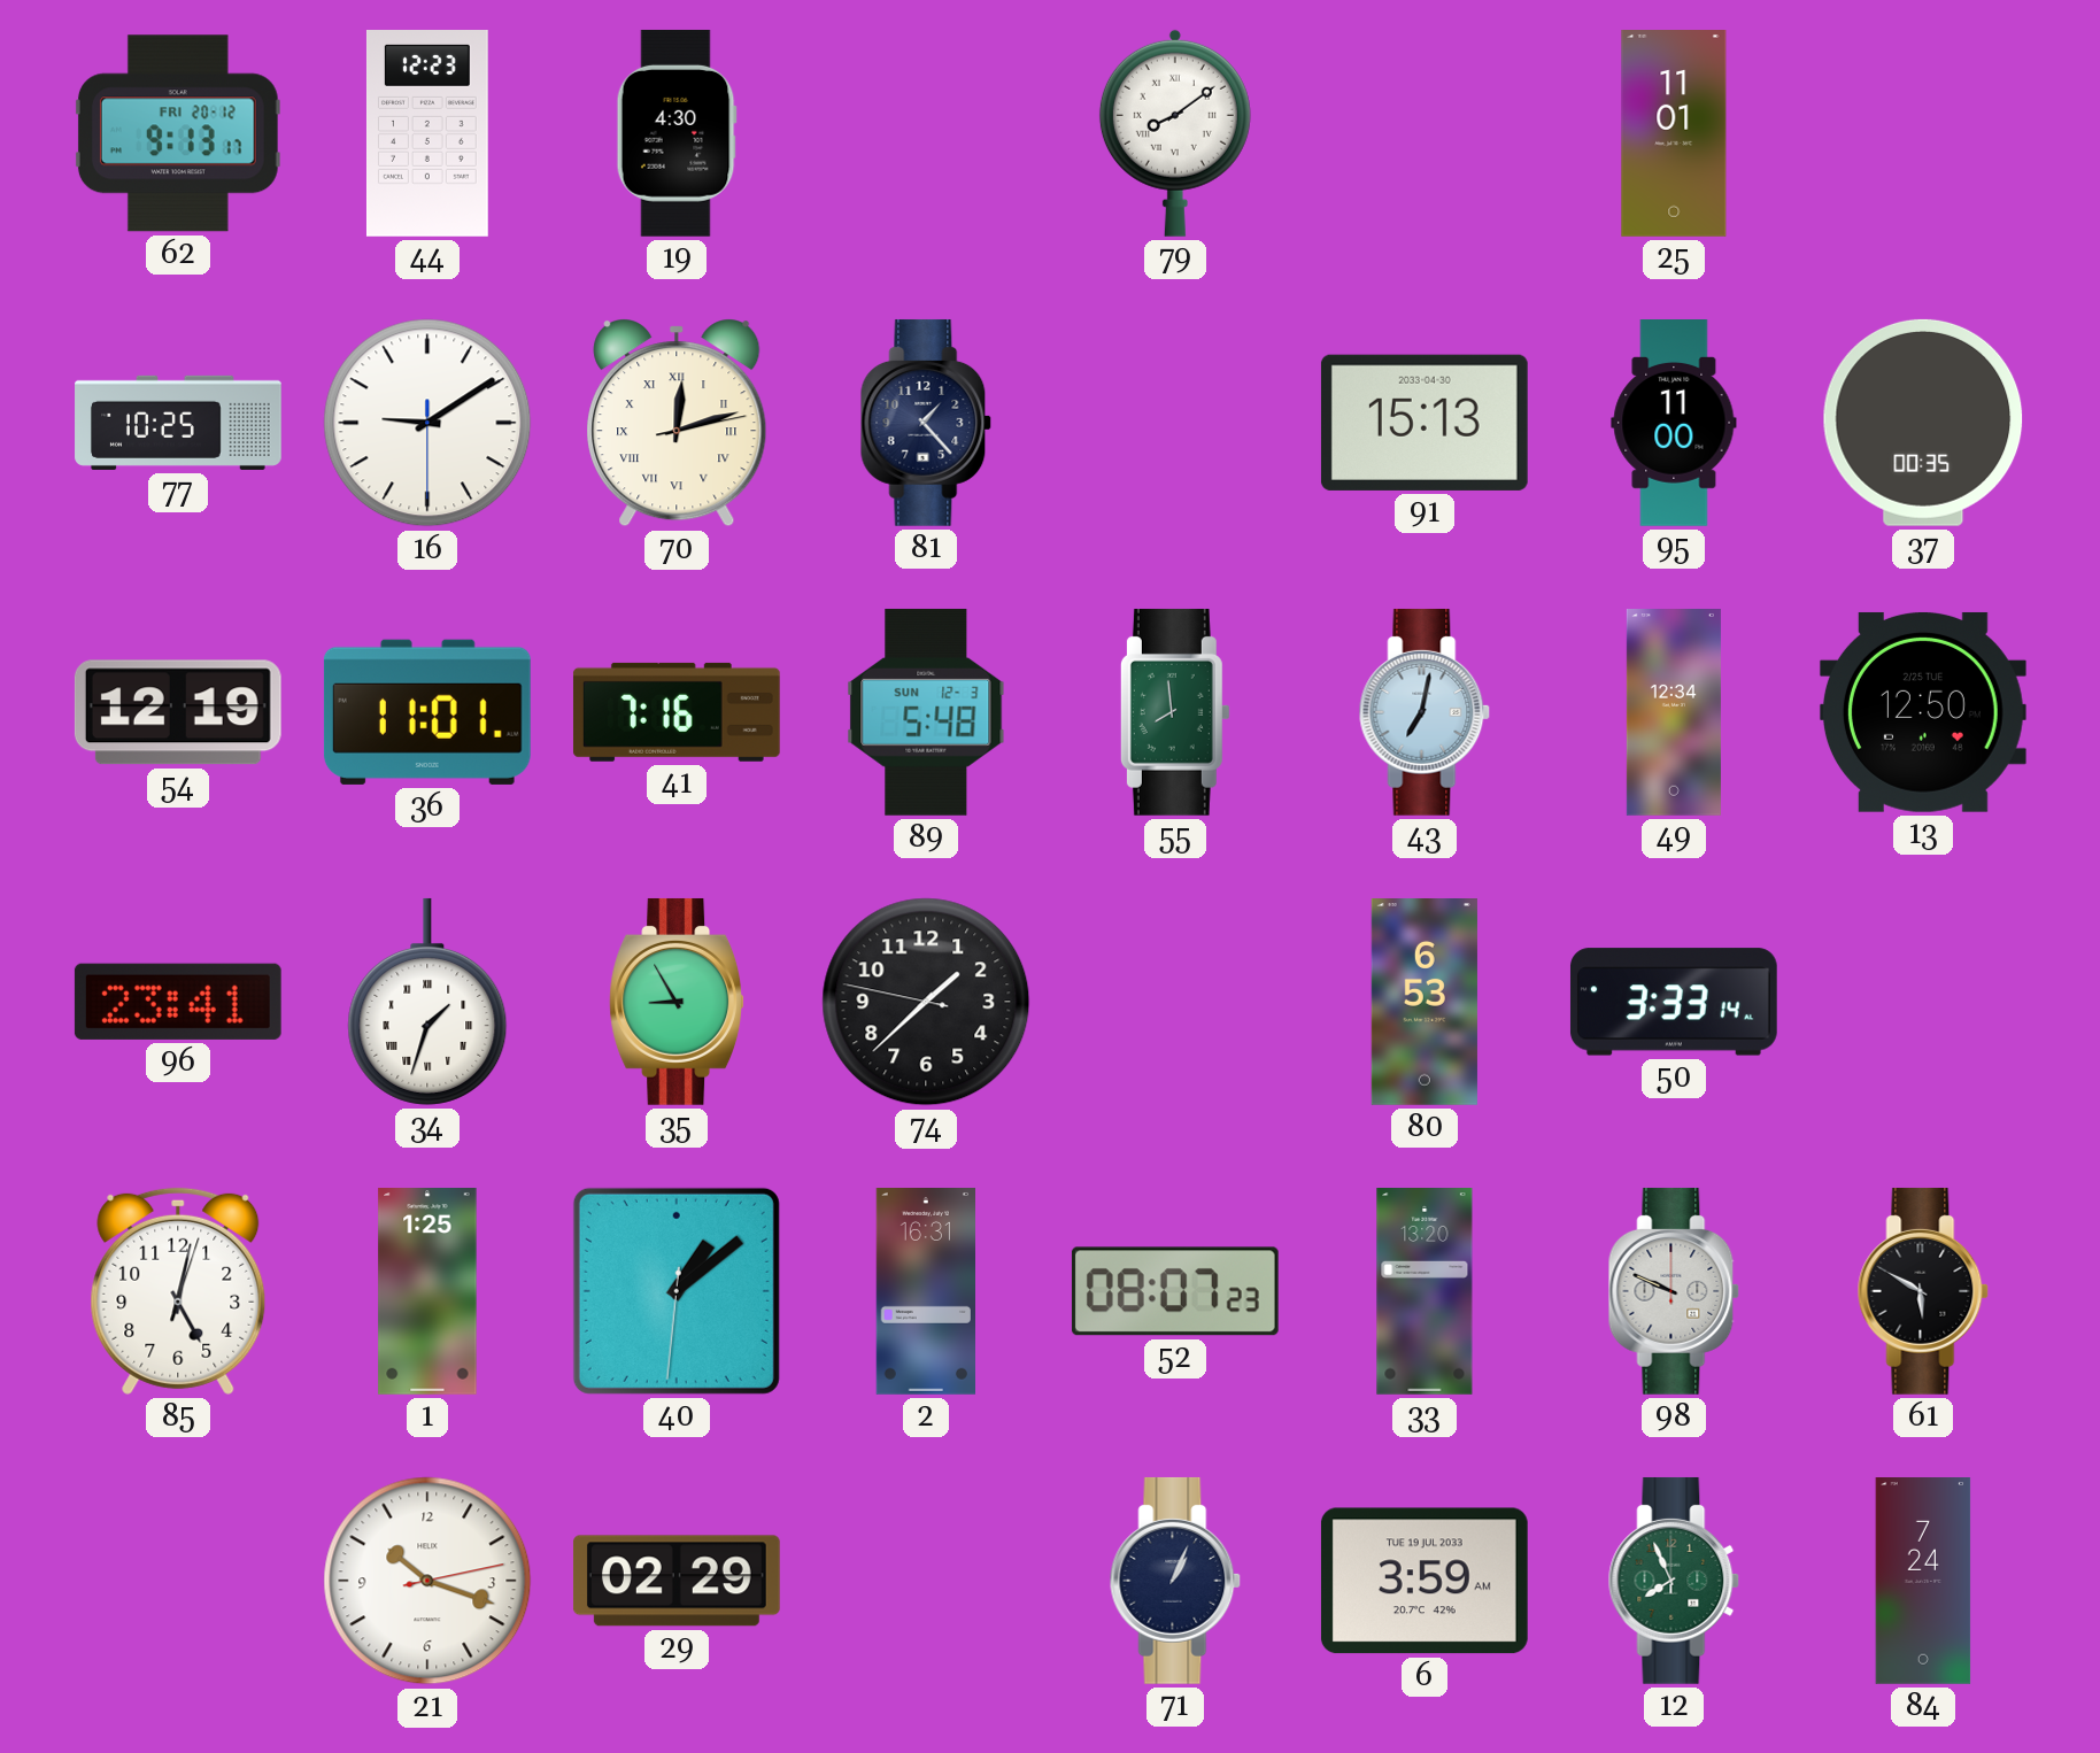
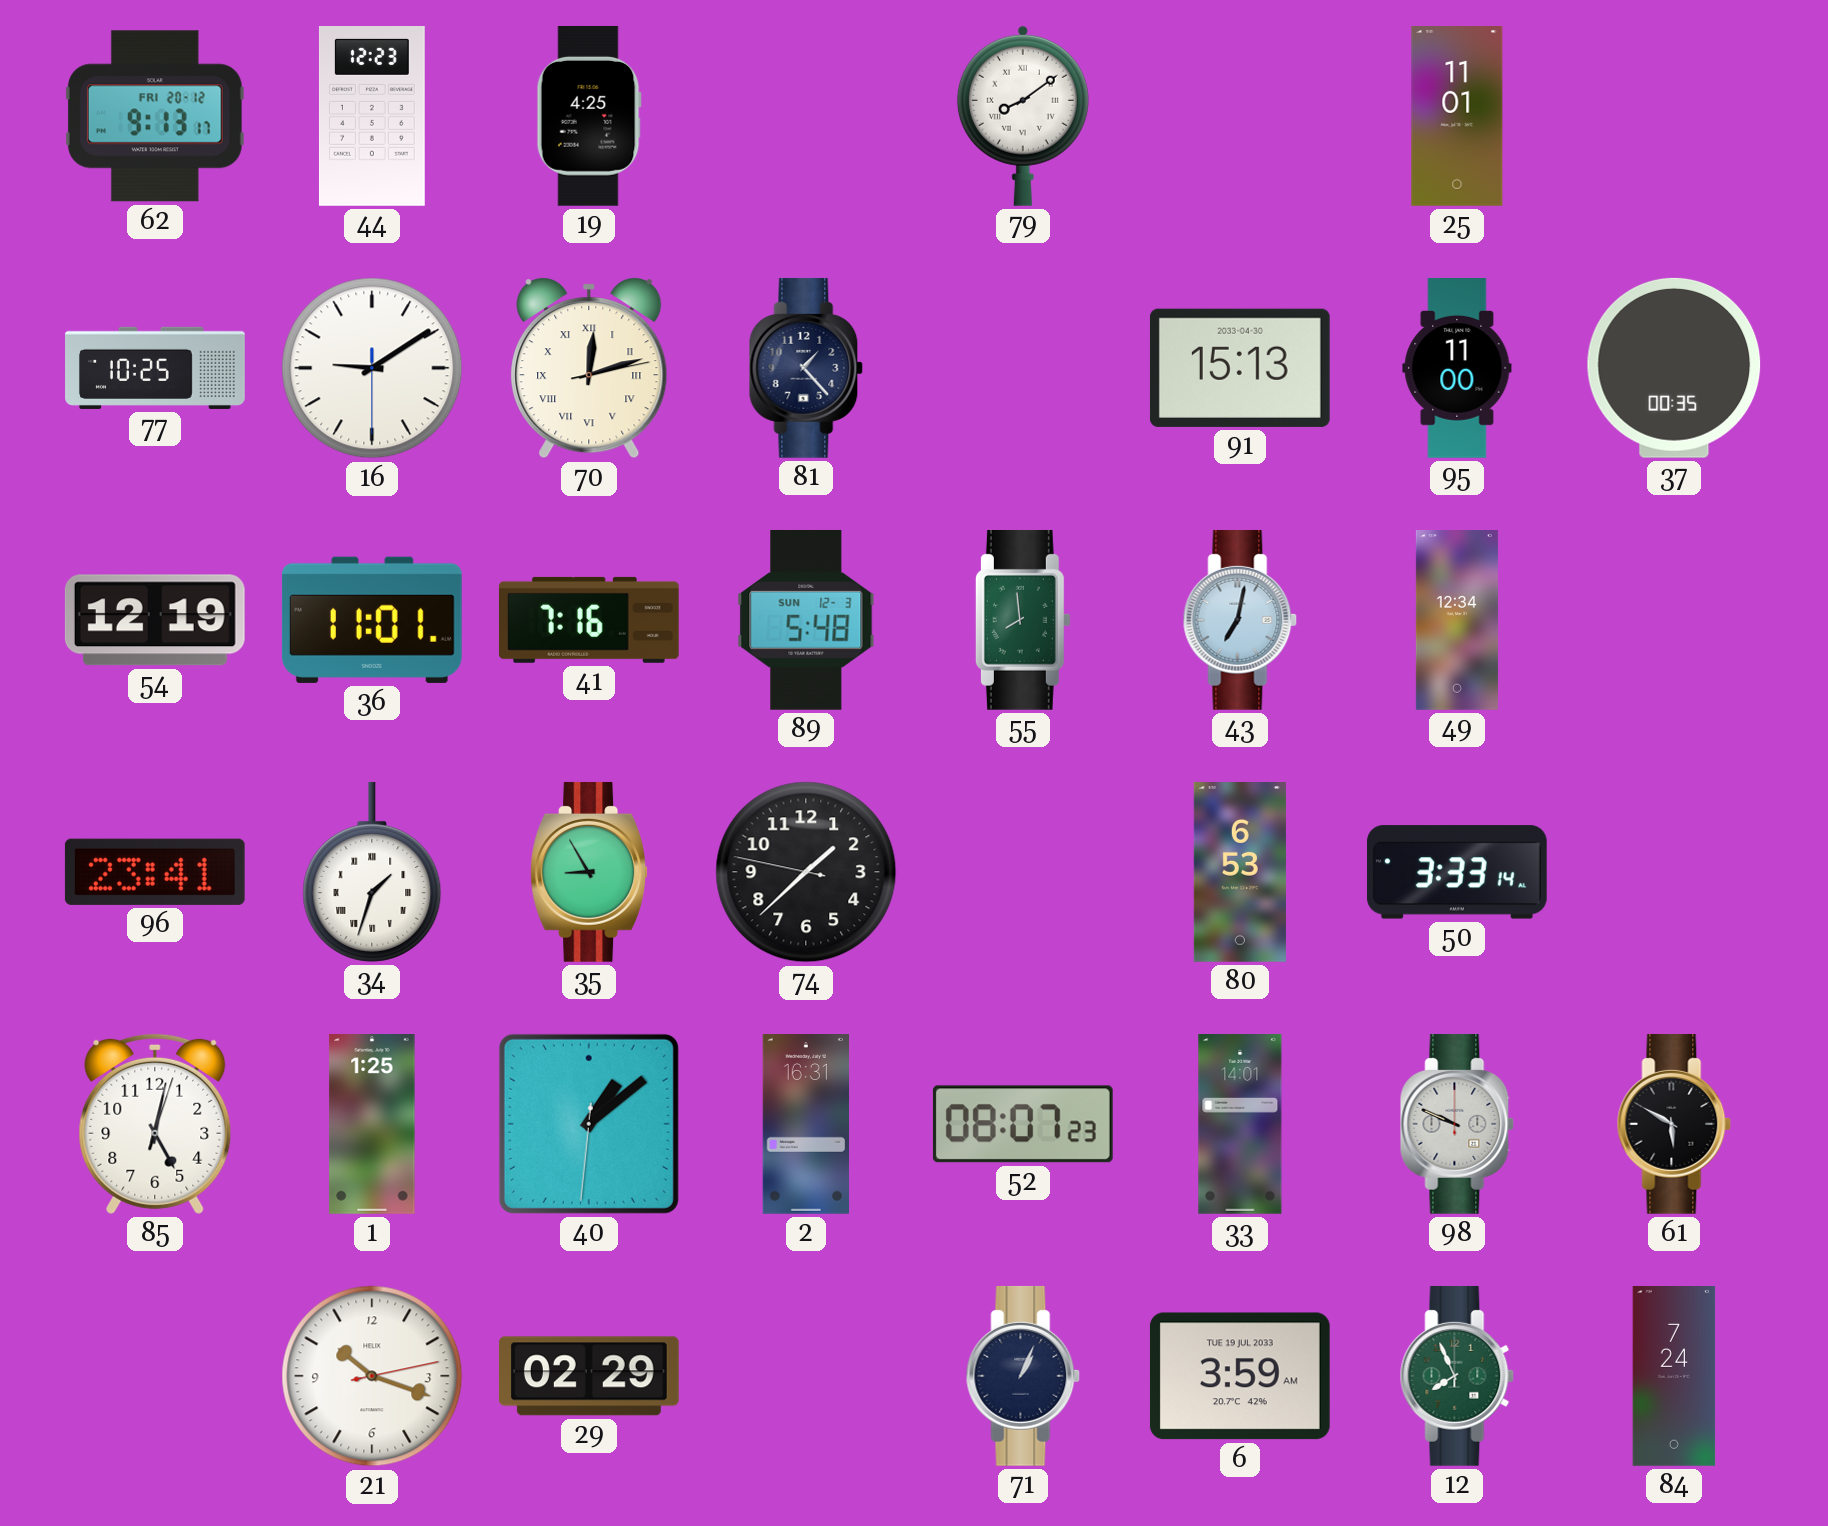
19: 4:30 -> 4:25 (589, 116)
13: 12:50 -> none (1923, 712)
33: 13:20 -> 14:01 (1240, 1125)
